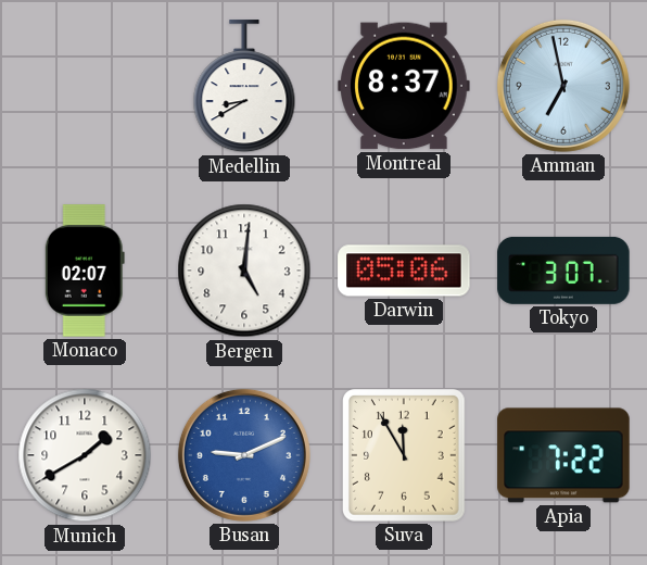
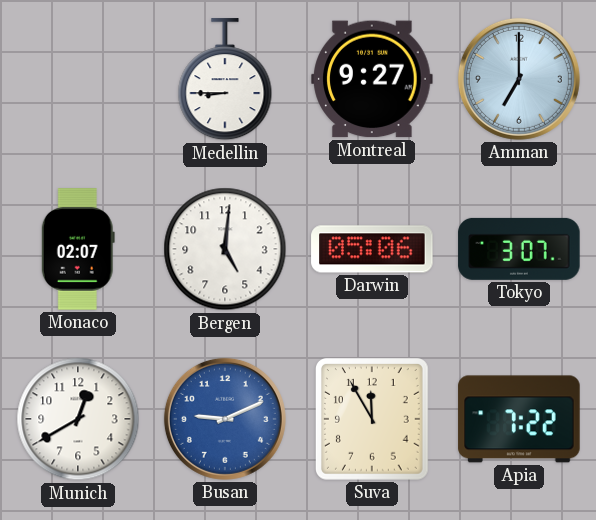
Medellin: 8:40 -> 8:45 (225, 80)
Montreal: 8:37 -> 9:27 (372, 79)
Amman: 6:58 -> 7:00 (519, 79)
Munich: 1:40 -> 12:40 (78, 419)
